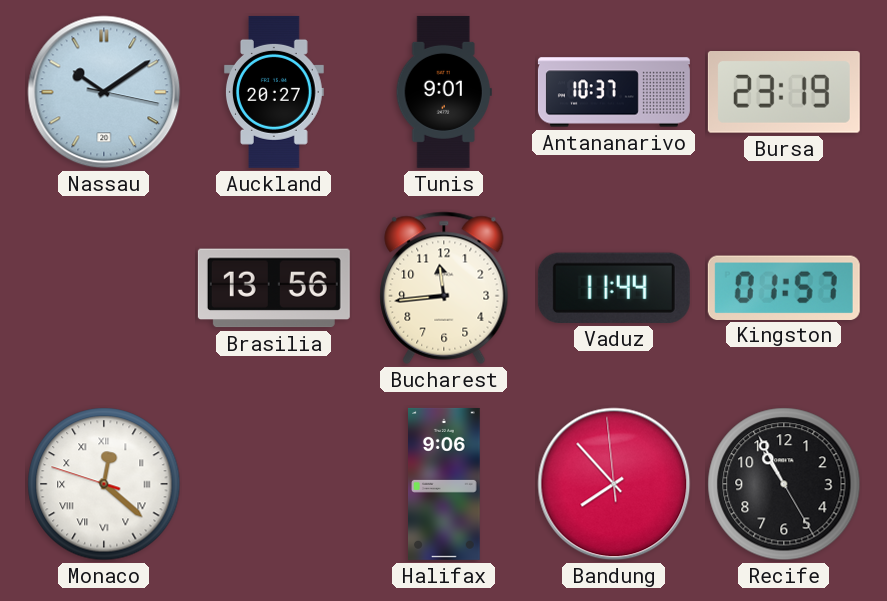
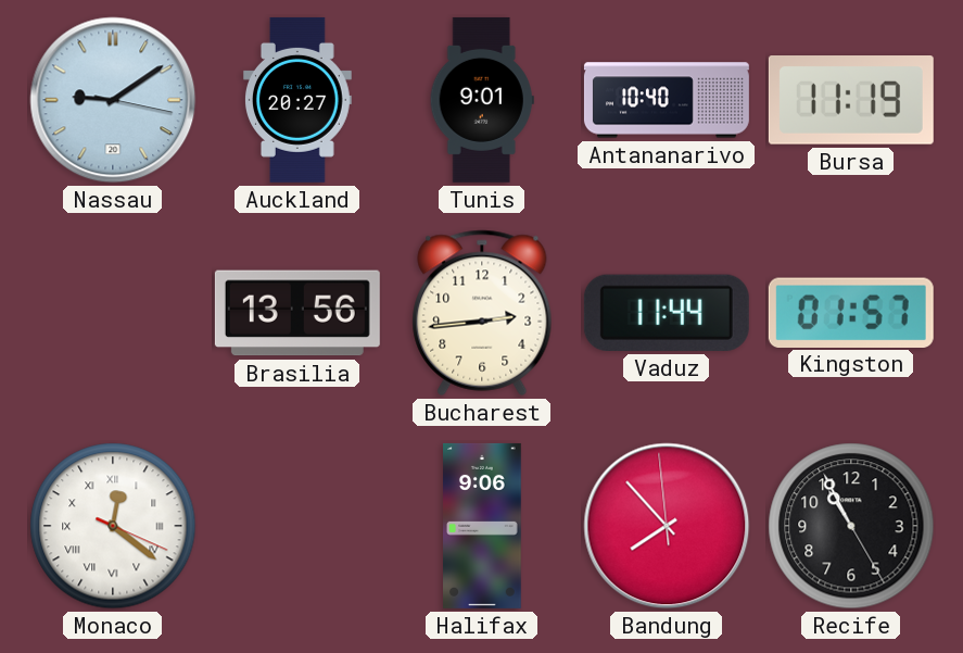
Nassau: 10:09 -> 9:09 (113, 100)
Antananarivo: 10:37 -> 10:40 (667, 100)
Bursa: 23:19 -> 11:19 (851, 101)
Bucharest: 11:44 -> 2:44 (482, 313)
Monaco: 12:21:48 -> 12:21:19 (113, 526)
